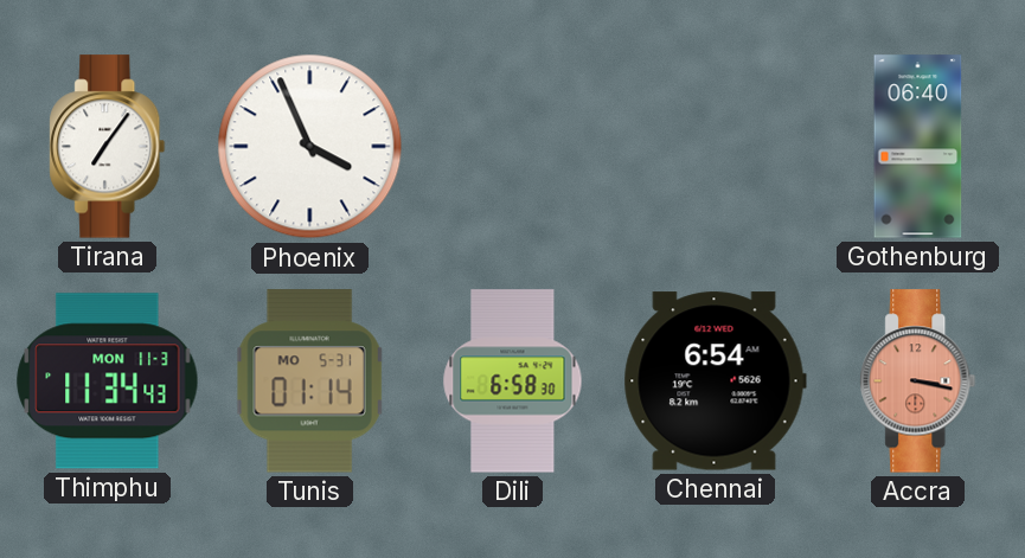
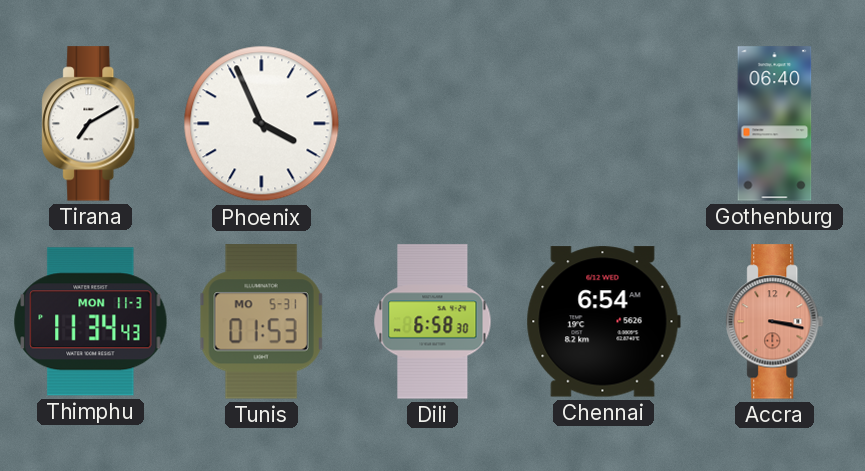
Tirana: 7:06 -> 7:10 (91, 124)
Tunis: 01:14 -> 01:53 (261, 322)
